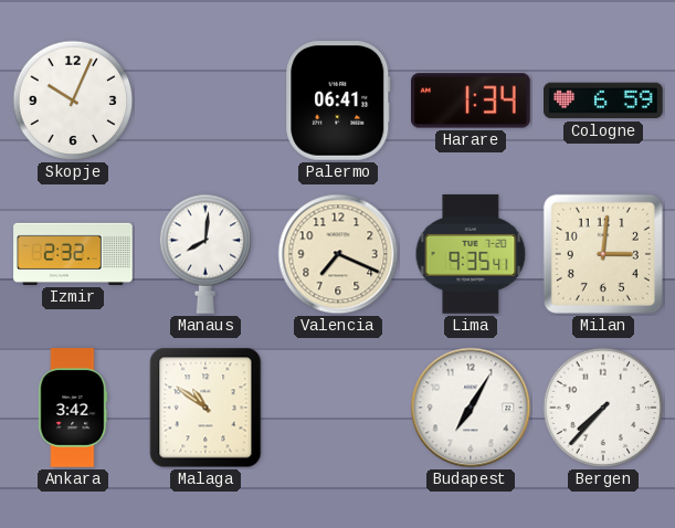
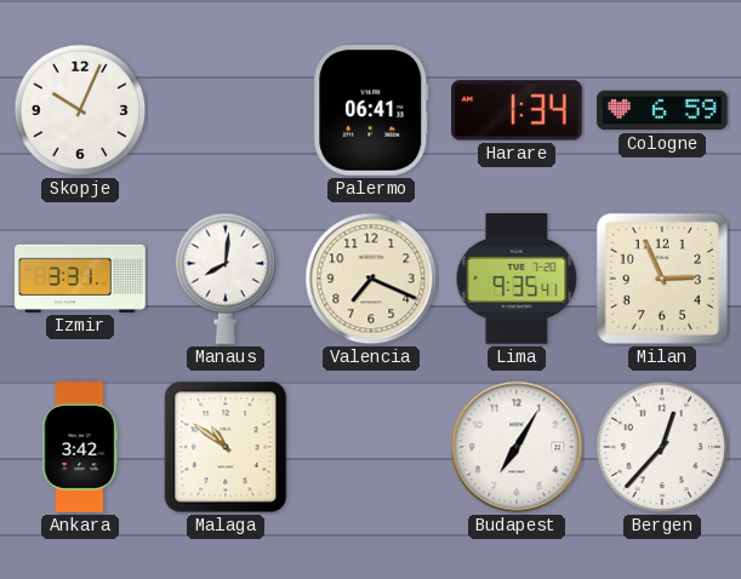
Izmir: 2:32 -> 3:31 (80, 279)
Milan: 3:01 -> 2:56 (662, 279)
Bergen: 7:37 -> 12:37 (662, 447)
